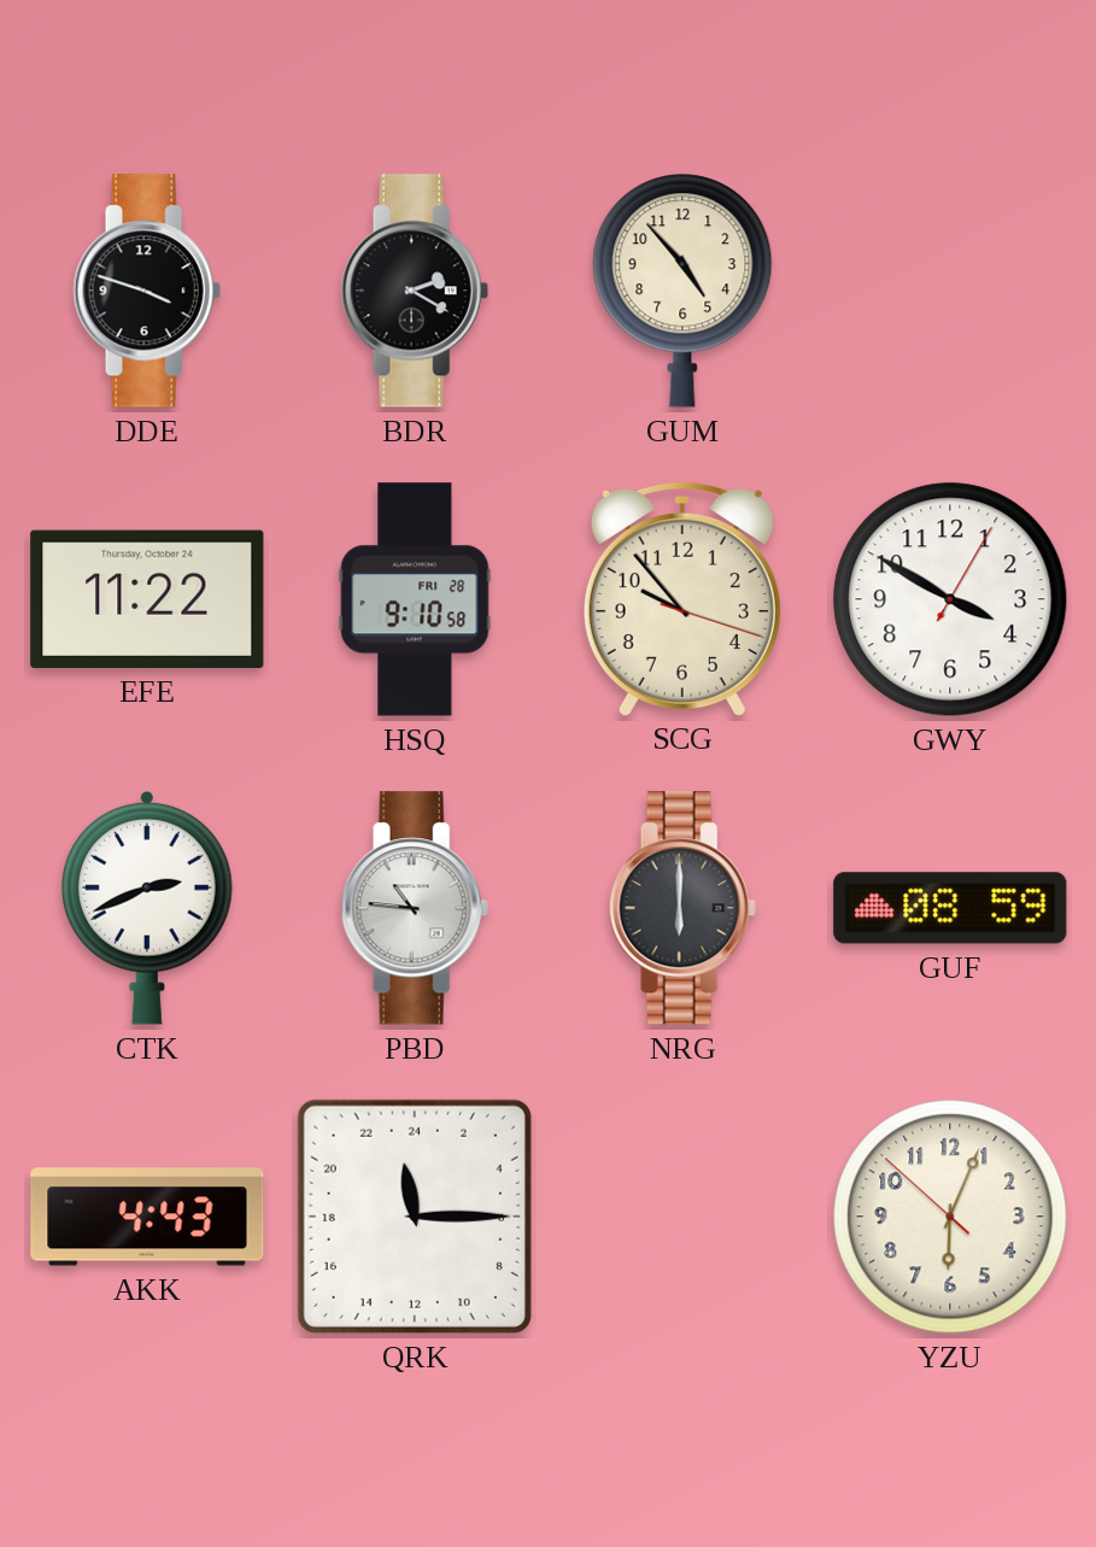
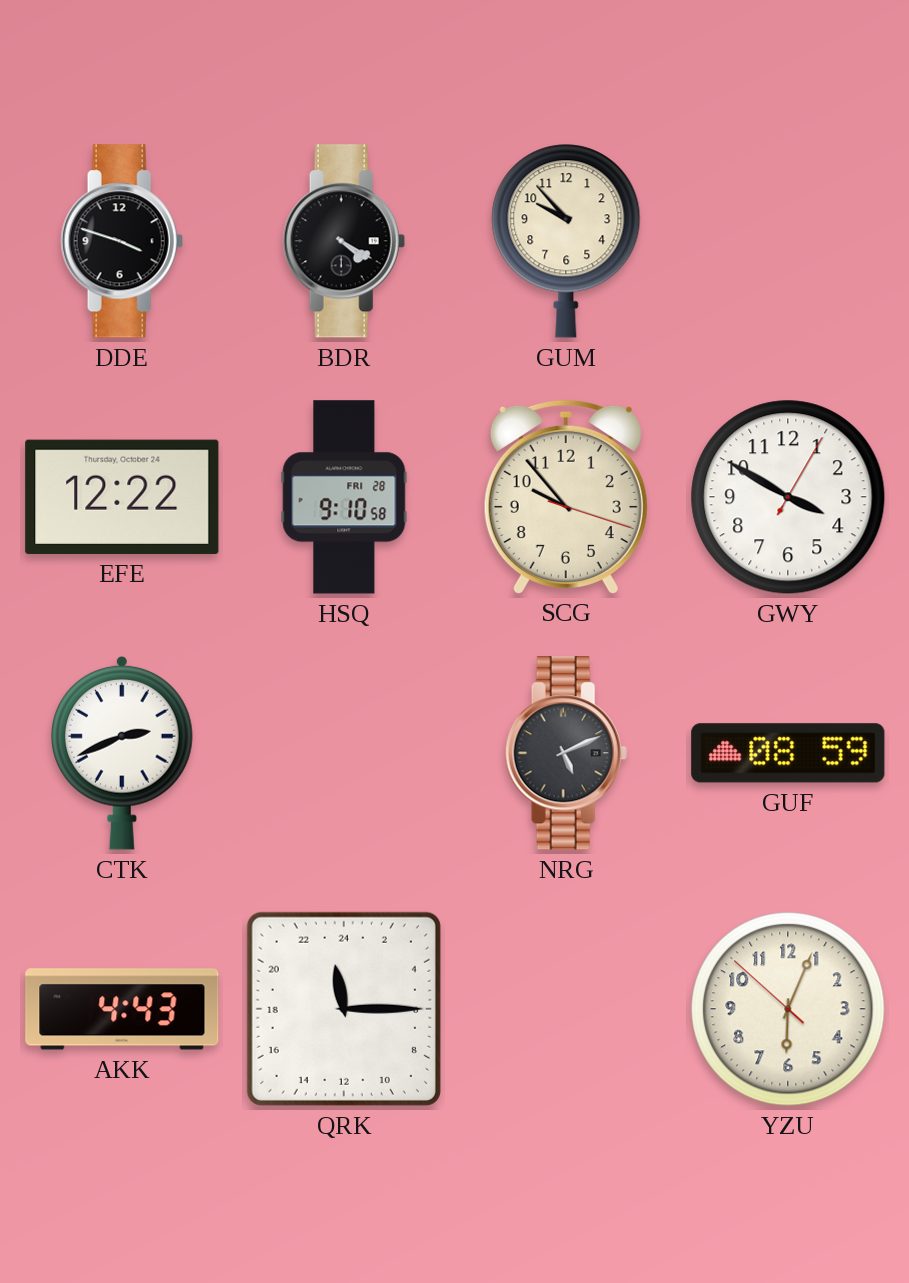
BDR: 2:20 -> 4:20 (344, 241)
GUM: 4:53 -> 9:53 (566, 241)
EFE: 11:22 -> 12:22 (122, 497)
PBD: 10:46 -> none (415, 908)
NRG: 6:00 -> 5:11 (566, 753)
